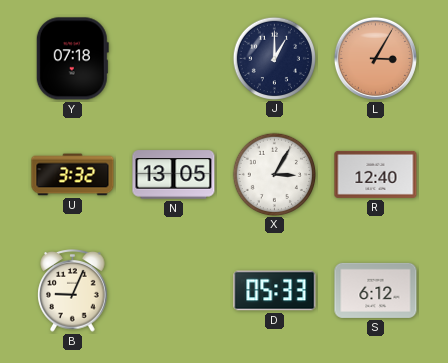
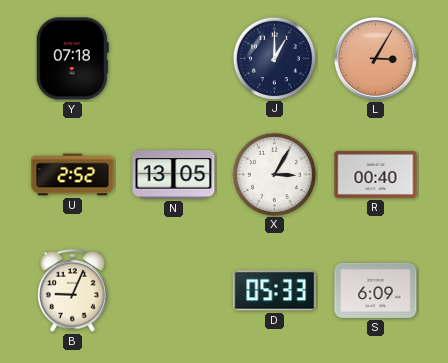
U: 3:32 -> 2:52 (73, 175)
R: 12:40 -> 00:40 (376, 174)
S: 6:12 -> 6:09 (376, 290)
